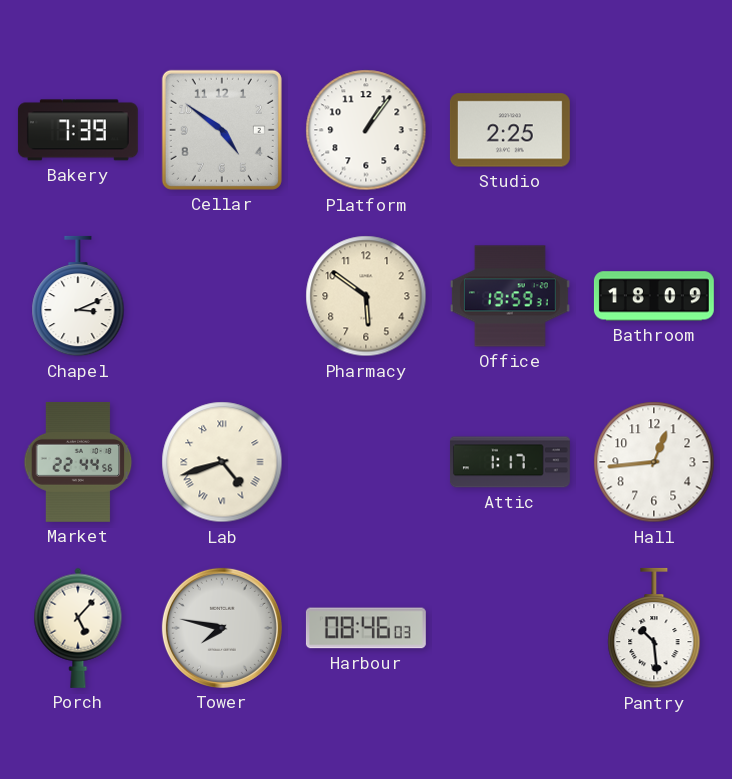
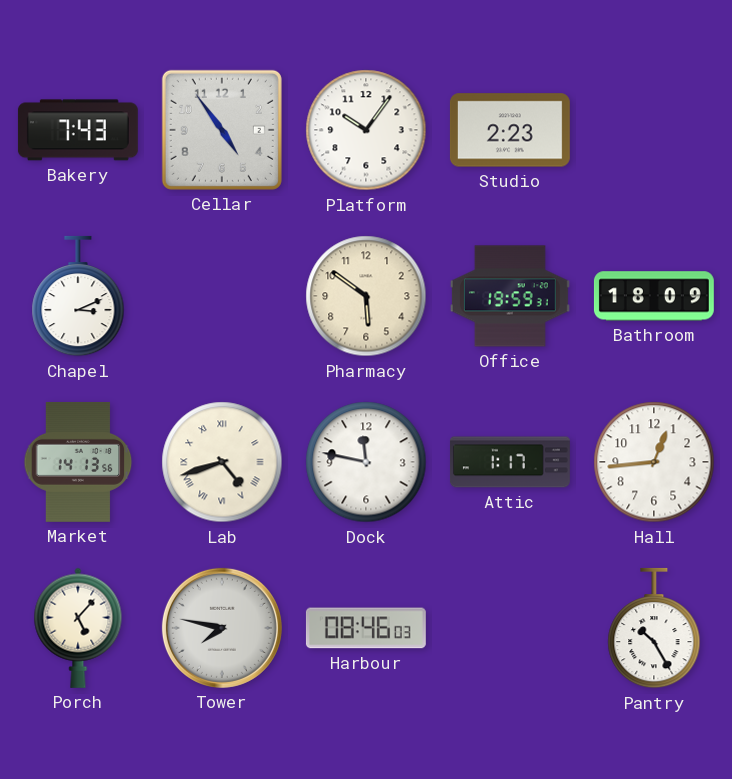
Bakery: 7:39 -> 7:43 (78, 130)
Cellar: 4:51 -> 4:54 (222, 130)
Platform: 1:06 -> 10:06 (366, 130)
Studio: 2:25 -> 2:23 (510, 130)
Market: 22:44 -> 14:13 (78, 462)
Dock: none -> 11:47 (366, 462)
Pantry: 10:29 -> 10:25 (654, 628)
